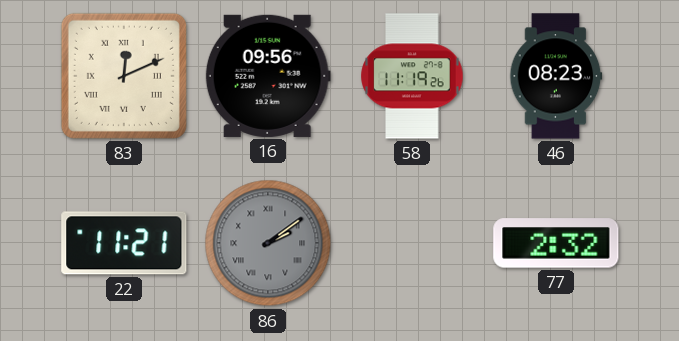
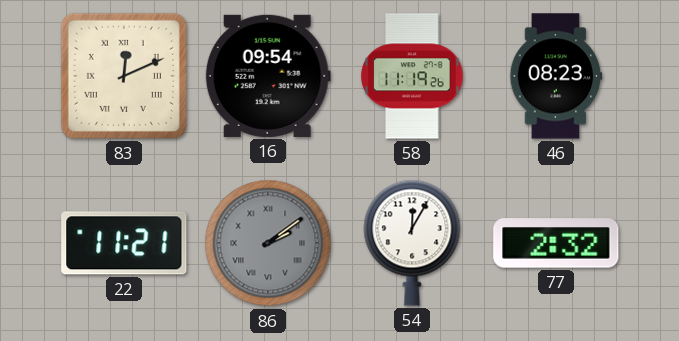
16: 09:56 -> 09:54 (268, 76)
54: none -> 12:05 (412, 243)
